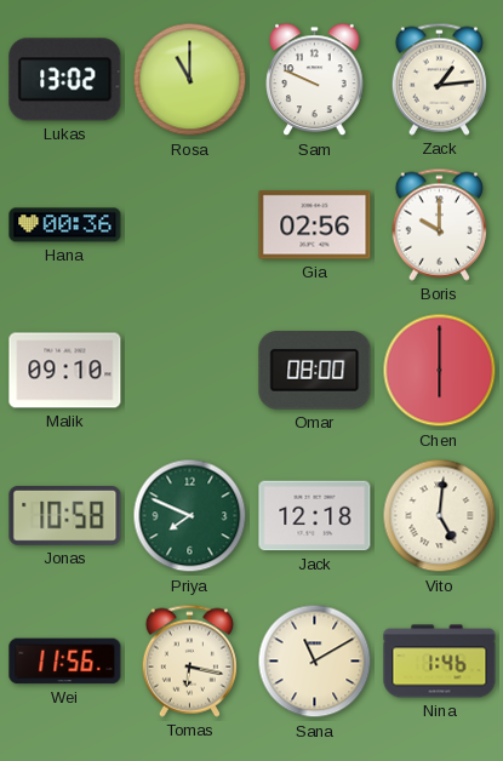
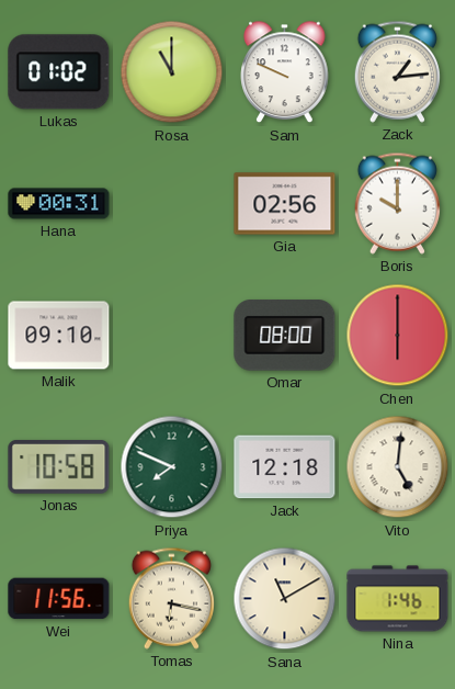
Lukas: 13:02 -> 01:02 (59, 72)
Hana: 00:36 -> 00:31 (59, 204)
